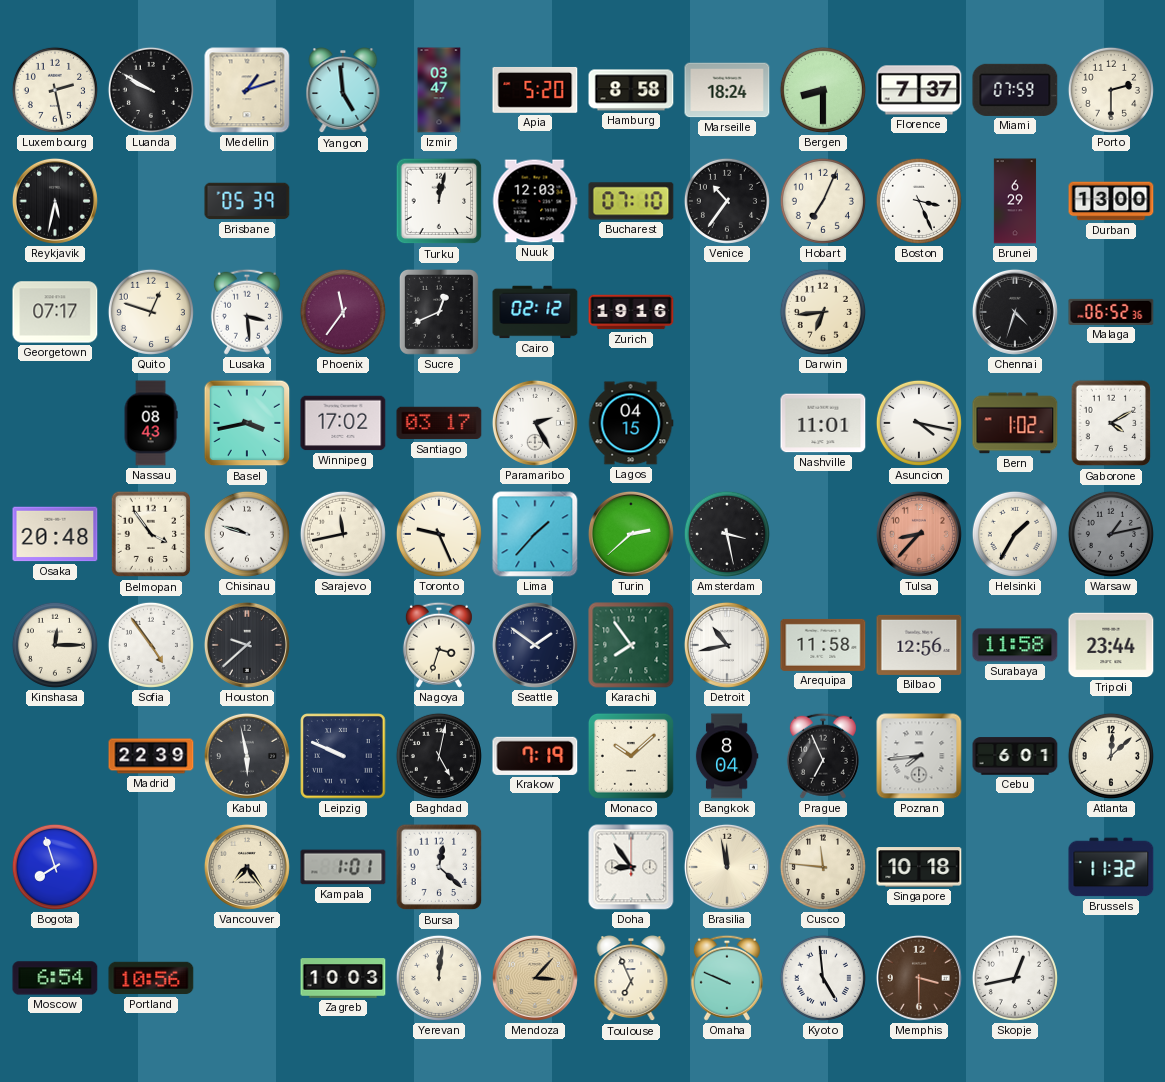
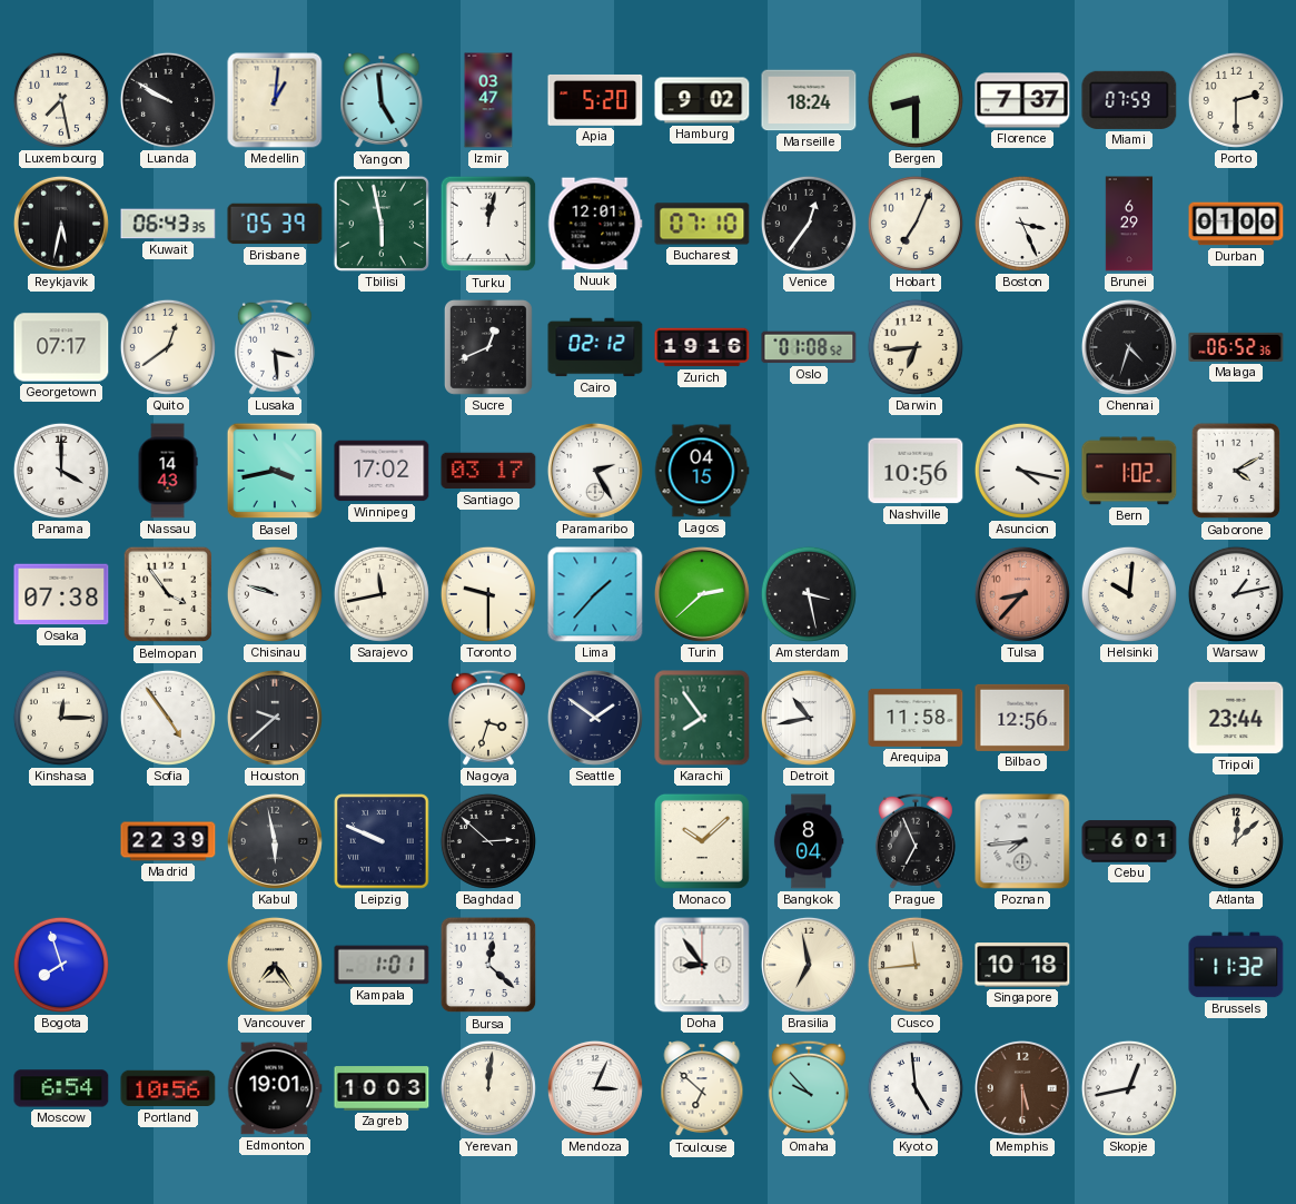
Luxembourg: 2:28 -> 7:28 (61, 100)
Medellin: 1:12 -> 1:01 (275, 100)
Hamburg: 8:58 -> 9:02 (702, 100)
Kuwait: none -> 06:43 (168, 224)
Tbilisi: none -> 5:58 (382, 224)
Nuuk: 12:03 -> 12:01 (595, 224)
Venice: 10:36 -> 12:36 (809, 224)
Durban: 13:00 -> 01:00 (1236, 224)
Quito: 12:48 -> 12:39 (168, 347)
Phoenix: 11:36 -> none (343, 312)
Oslo: none -> 01:08 (809, 347)
Panama: none -> 4:00 (61, 471)
Nassau: 08:43 -> 14:43 (168, 471)
Nashville: 11:01 -> 10:56 (916, 471)
Osaka: 20:48 -> 07:38 (61, 594)
Toronto: 9:26 -> 9:30 (488, 594)
Helsinki: 1:35 -> 10:01 (1129, 594)
Warsaw dial: grey -> white (1236, 594)
Surabaya: 11:58 -> none (1015, 645)
Baghdad: 5:02 -> 2:52 (488, 841)
Krakow: 7:19 -> none (535, 756)
Brasilia: 11:58 -> 6:58 (809, 965)
Cusco: 11:46 -> 11:44 (916, 965)
Edmonton: none -> 19:01 (275, 1088)
Mendoza: 3:07 -> 3:04 (595, 1088)
Mendoza dial: champagne -> white (595, 1088)
Toulouse: 6:56 -> 6:52 (702, 1089)
Omaha: 9:49 -> 9:53 (809, 1088)
Memphis: 3:30 -> 5:30 (1022, 1088)
